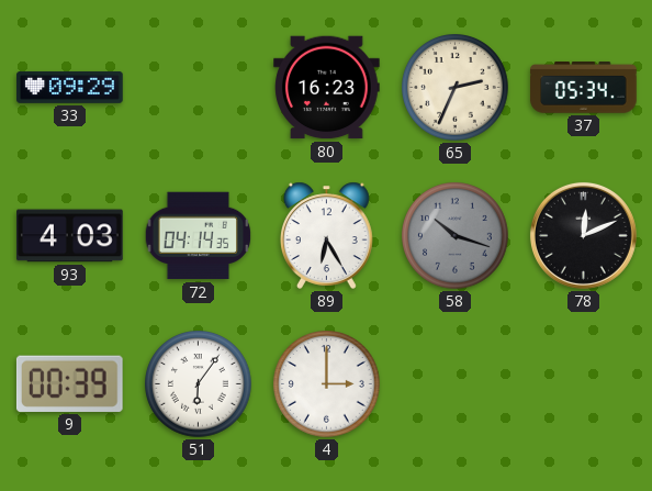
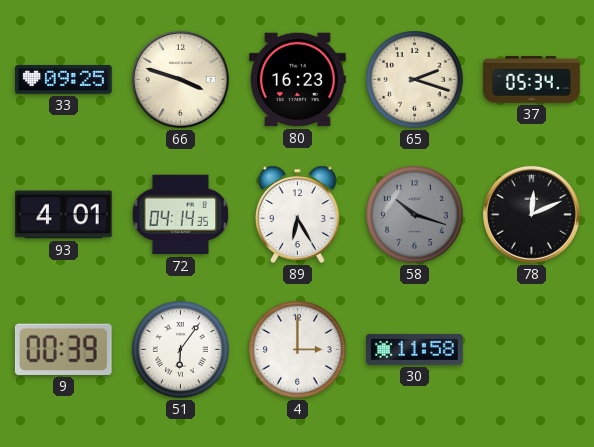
33: 09:29 -> 09:25 (64, 79)
66: none -> 3:48 (180, 79)
65: 2:34 -> 2:18 (415, 80)
93: 4:03 -> 4:01 (64, 215)
30: none -> 11:58 (415, 349)
